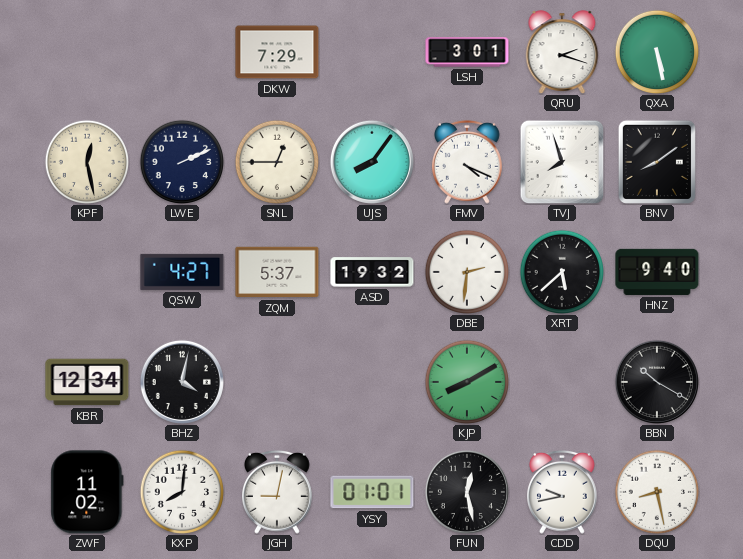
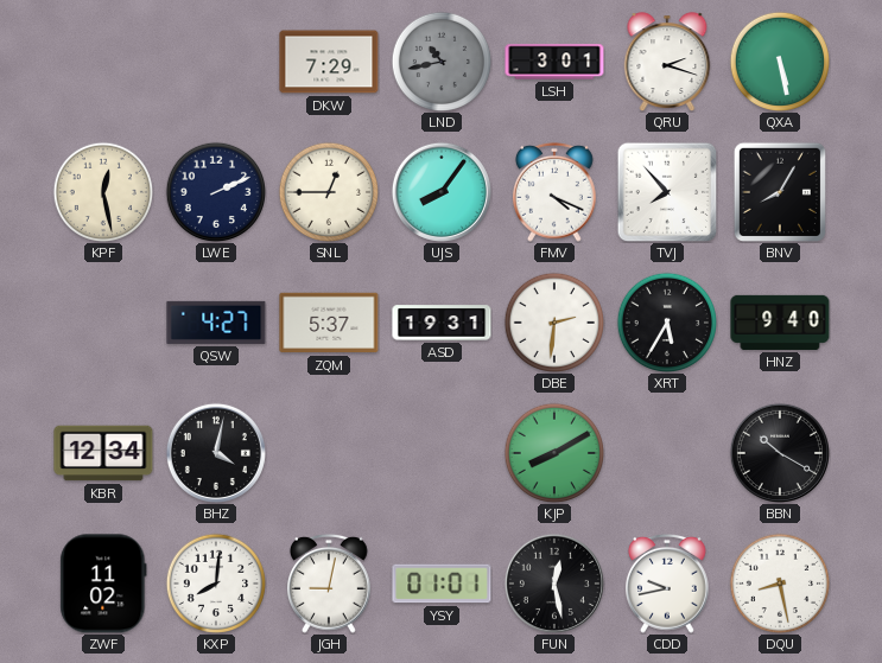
LND: none -> 10:43 (440, 60)
TVJ: 7:57 -> 7:53 (667, 192)
BNV: 8:09 -> 8:05 (780, 192)
ASD: 19:32 -> 19:31 (442, 323)
XRT: 5:38 -> 5:35 (666, 321)
